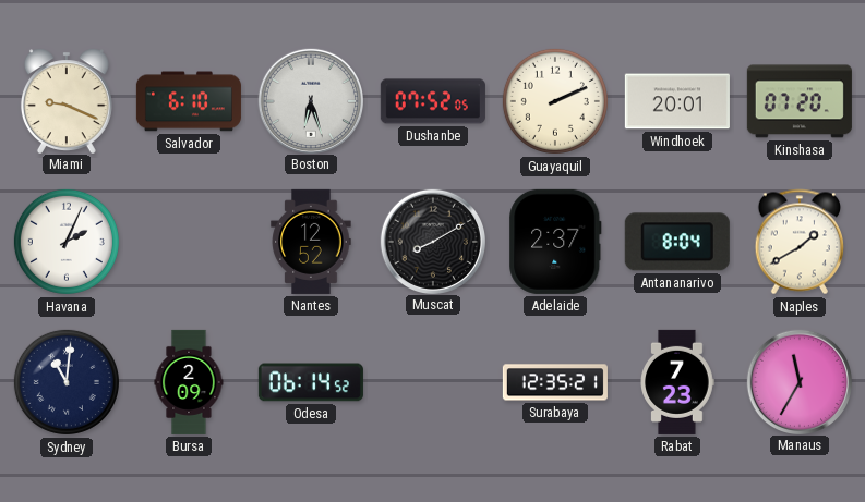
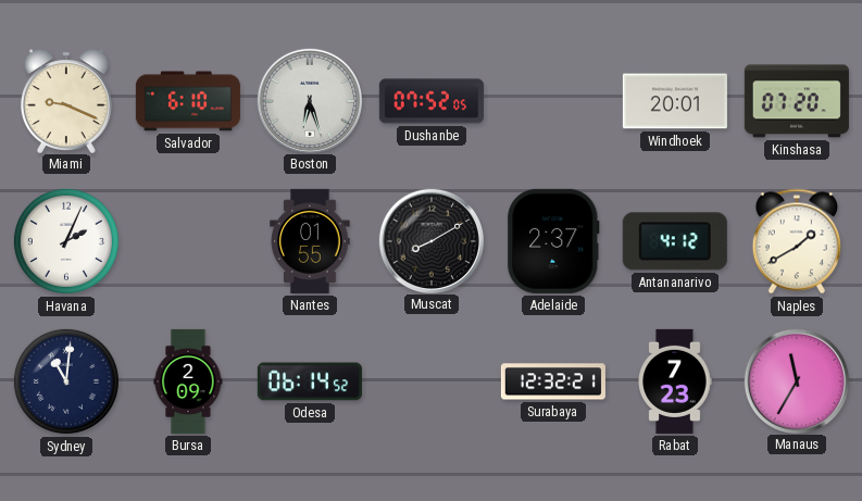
Guayaquil: 2:11 -> none (555, 101)
Nantes: 12:52 -> 01:55 (310, 241)
Antananarivo: 8:04 -> 4:12 (675, 241)
Surabaya: 12:35 -> 12:32 (553, 381)
